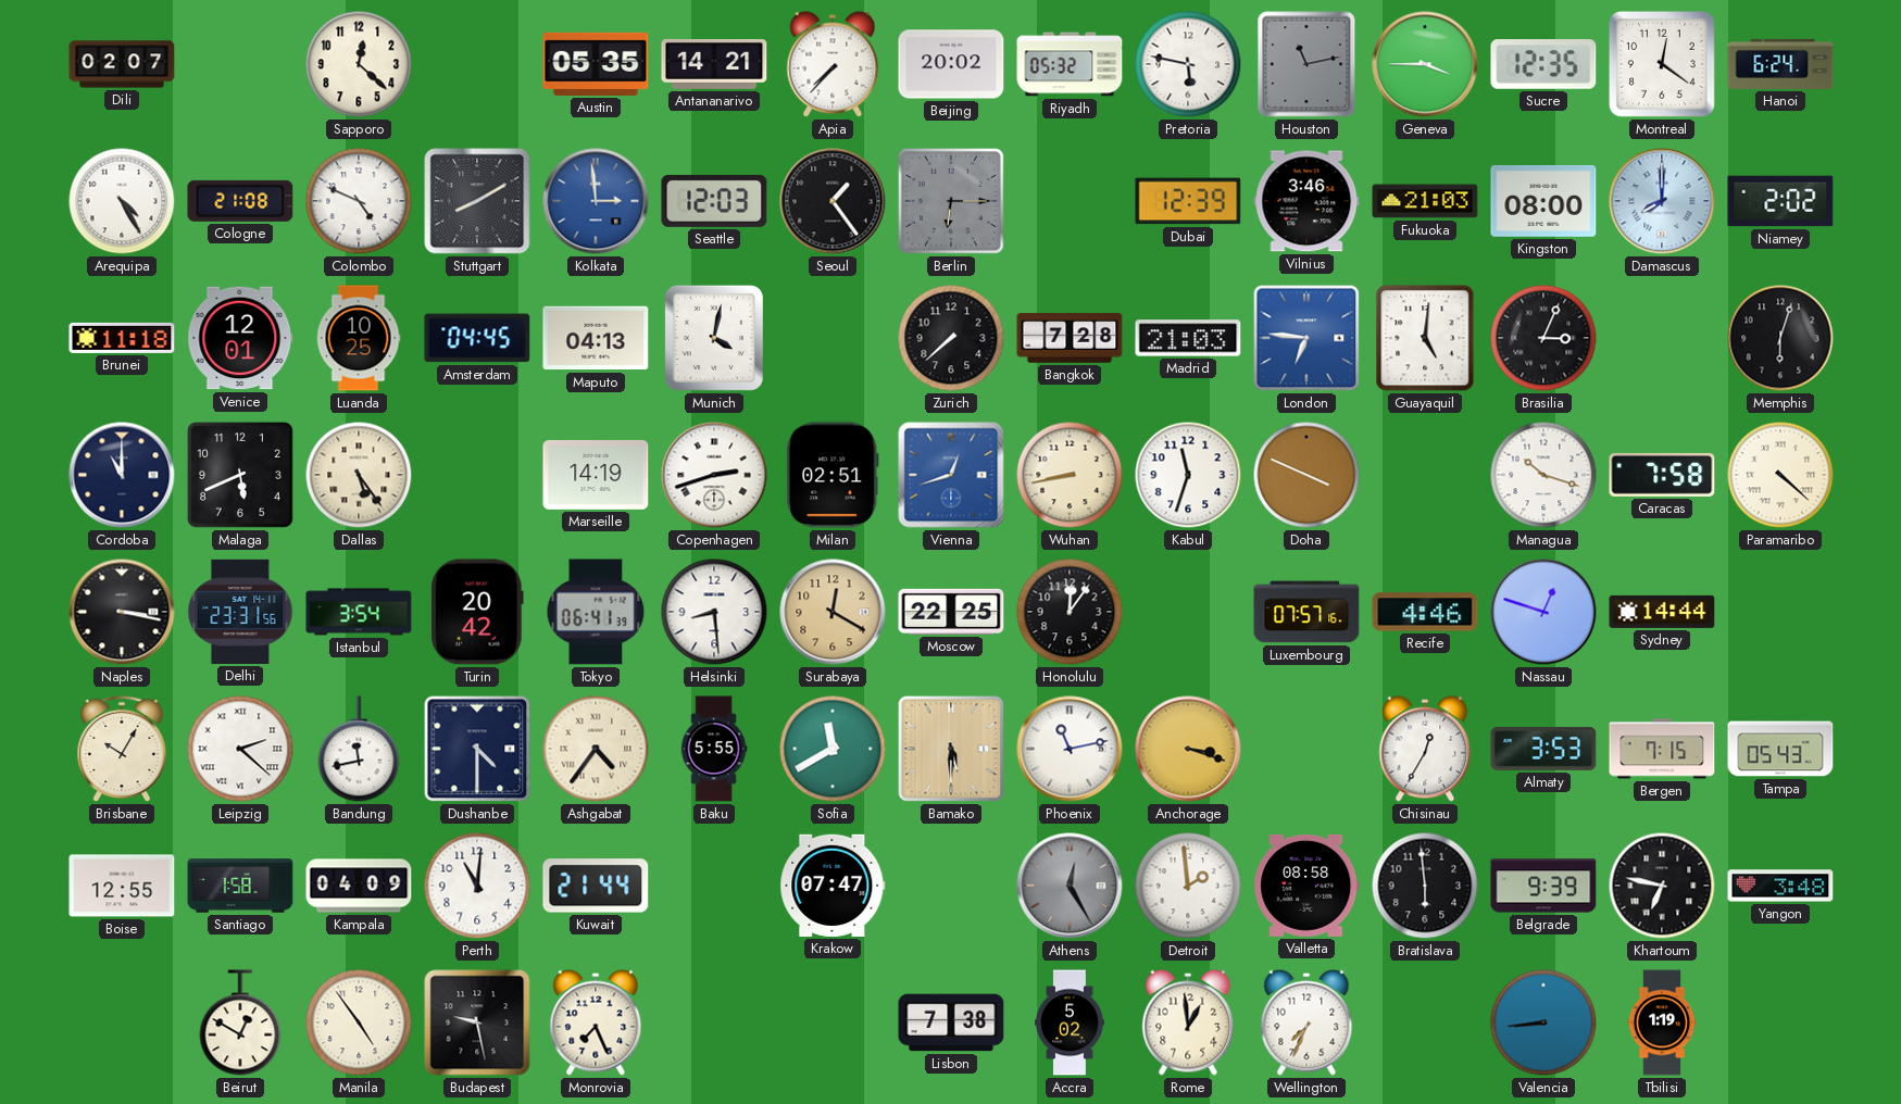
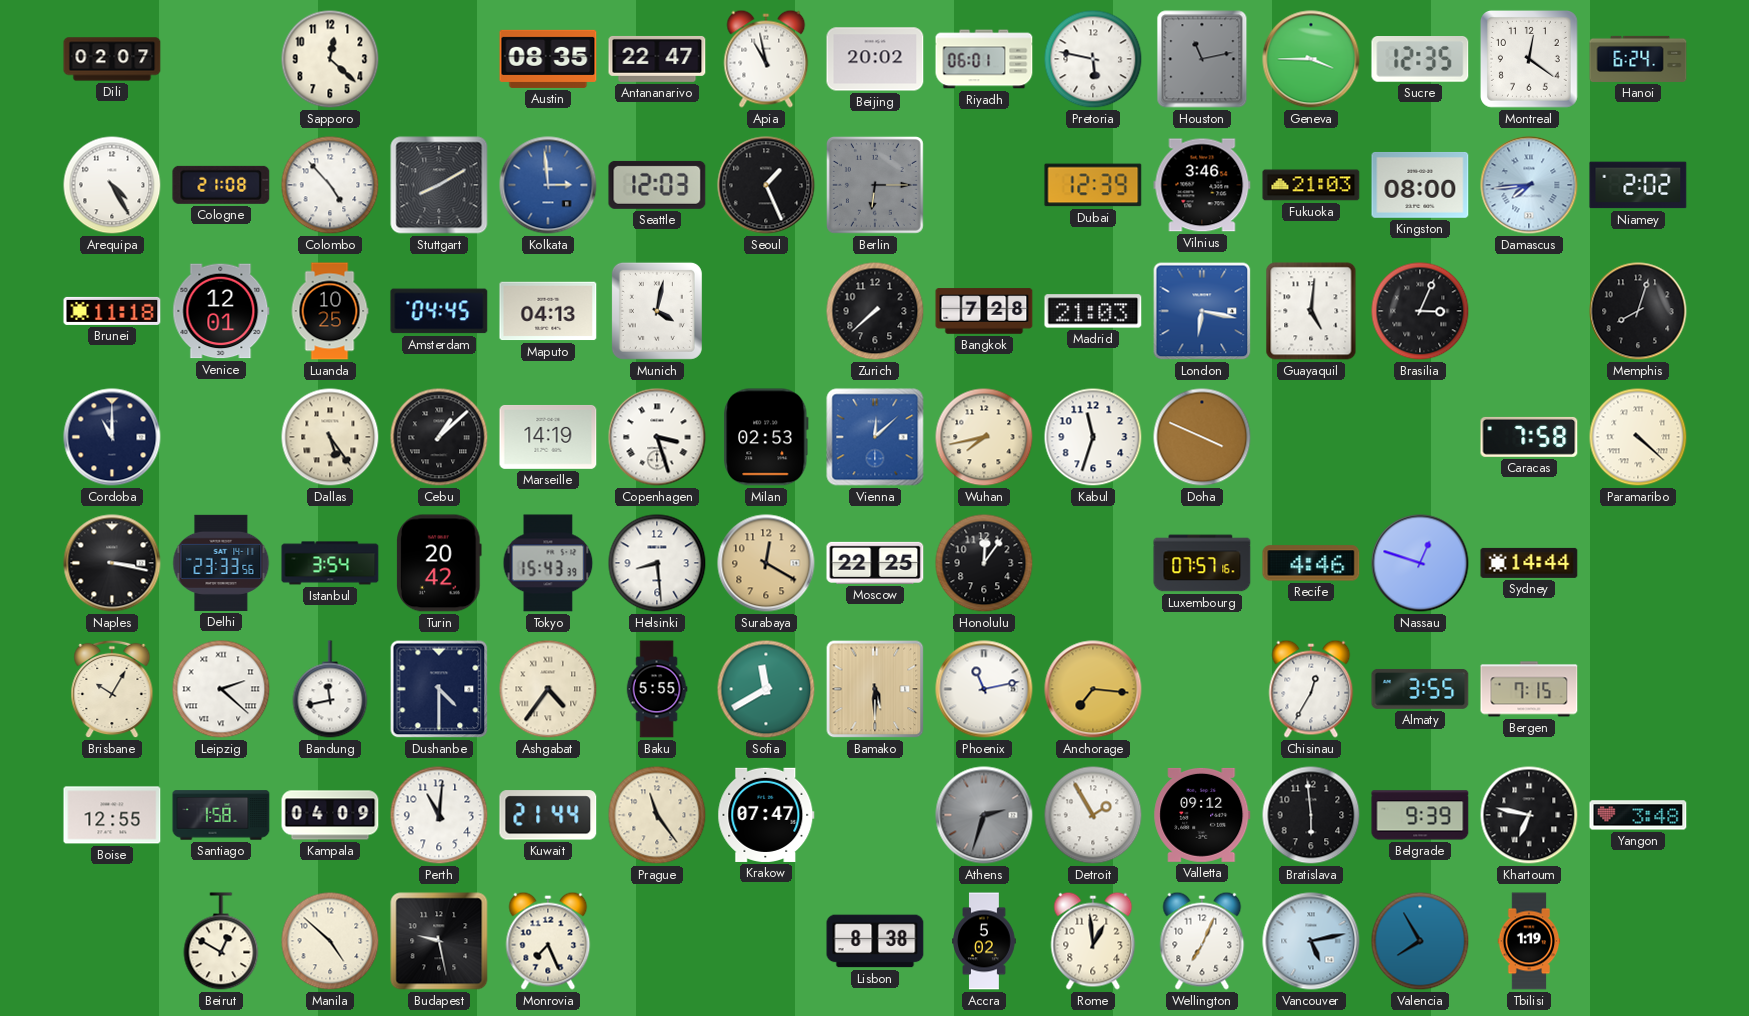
Austin: 05:35 -> 08:35 (548, 59)
Antananarivo: 14:21 -> 22:47 (657, 59)
Apia: 7:37 -> 10:58 (766, 59)
Riyadh: 05:32 -> 06:01 (984, 59)
Colombo: 4:49 -> 4:53 (330, 185)
Seoul: 1:24 -> 1:26 (766, 185)
Damascus: 8:00 -> 7:44 (1529, 185)
London: 6:46 -> 6:17 (1202, 311)
Memphis: 6:03 -> 8:03 (1638, 311)
Malaga: 5:41 -> none (240, 475)
Cebu: none -> 1:08 (439, 437)
Copenhagen: 2:42 -> 3:27 (657, 437)
Milan: 02:51 -> 02:53 (766, 437)
Vienna: 12:42 -> 12:08 (875, 437)
Wuhan: 8:43 -> 7:43 (984, 437)
Managua: 10:18 -> none (1543, 475)
Delhi: 23:31 -> 23:33 (221, 563)
Tokyo: 06:41 -> 15:43 (548, 563)
Anchorage: 3:18 -> 7:16 (1093, 689)
Almaty: 3:53 -> 3:55 (1420, 689)
Tampa: 05:43 -> none (1780, 749)
Prague: none -> 11:24 (657, 815)
Athens: 12:25 -> 2:33 (984, 815)
Detroit: 1:59 -> 1:55 (1093, 815)
Valletta: 08:58 -> 09:12 (1202, 815)
Manila: 4:54 -> 4:52 (330, 941)
Lisbon: 7:38 -> 8:38 (875, 941)
Wellington: 7:34 -> 7:04 (1202, 941)
Vancouver: none -> 5:13 (1311, 941)
Valencia: 8:44 -> 7:55 (1420, 941)
